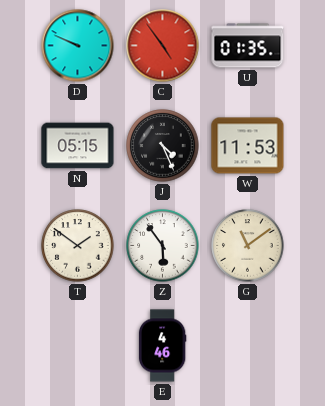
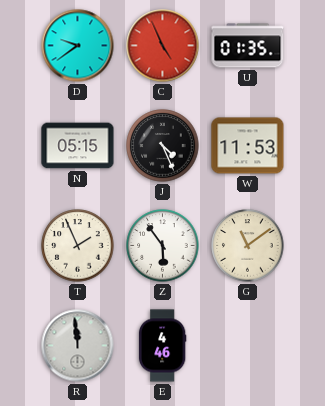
D: 9:49 -> 9:39 (78, 46)
C: 4:54 -> 4:56 (163, 46)
T: 1:51 -> 1:56 (78, 246)
R: none -> 11:59 (78, 346)
